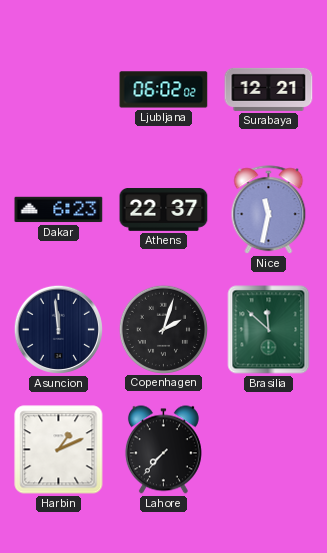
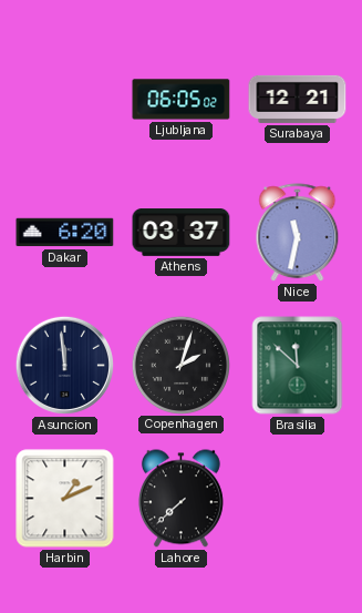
Ljubljana: 06:02 -> 06:05 (182, 100)
Dakar: 6:23 -> 6:20 (65, 233)
Athens: 22:37 -> 03:37 (182, 233)
Lahore: 7:37 -> 7:38 (180, 499)
